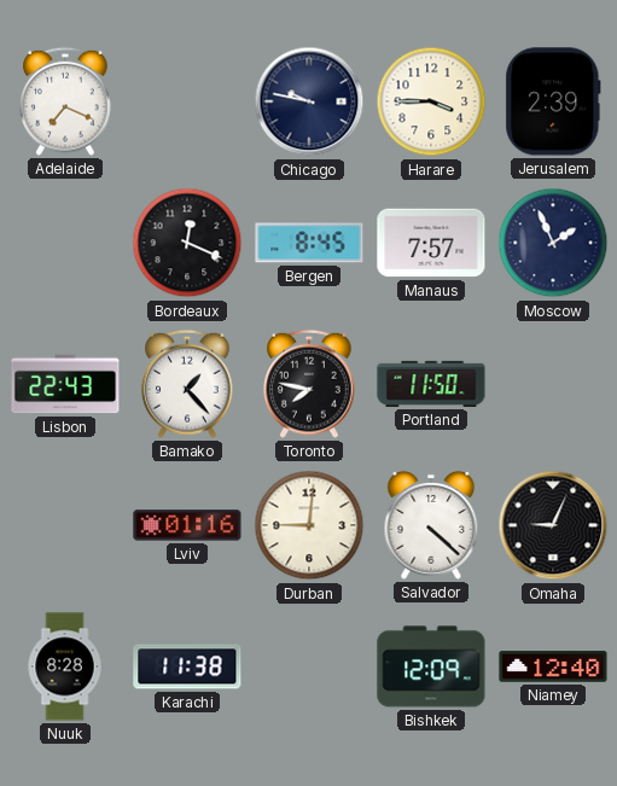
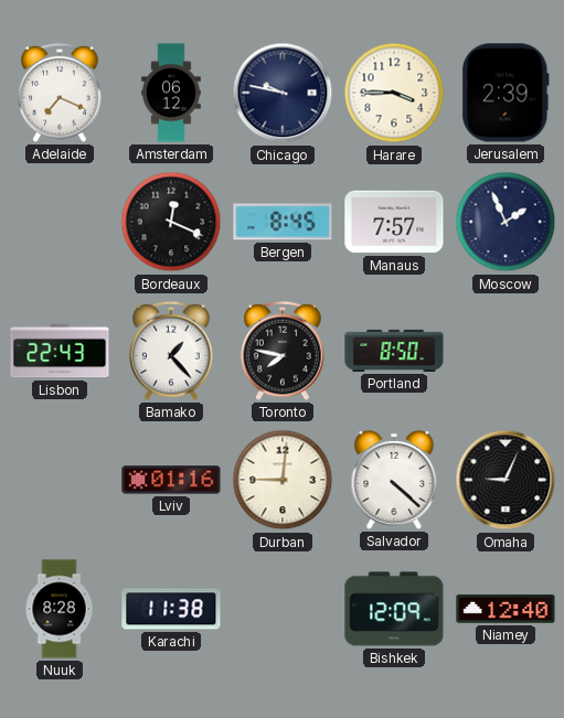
Amsterdam: none -> 06:12 (171, 93)
Portland: 11:50 -> 8:50 (394, 351)
